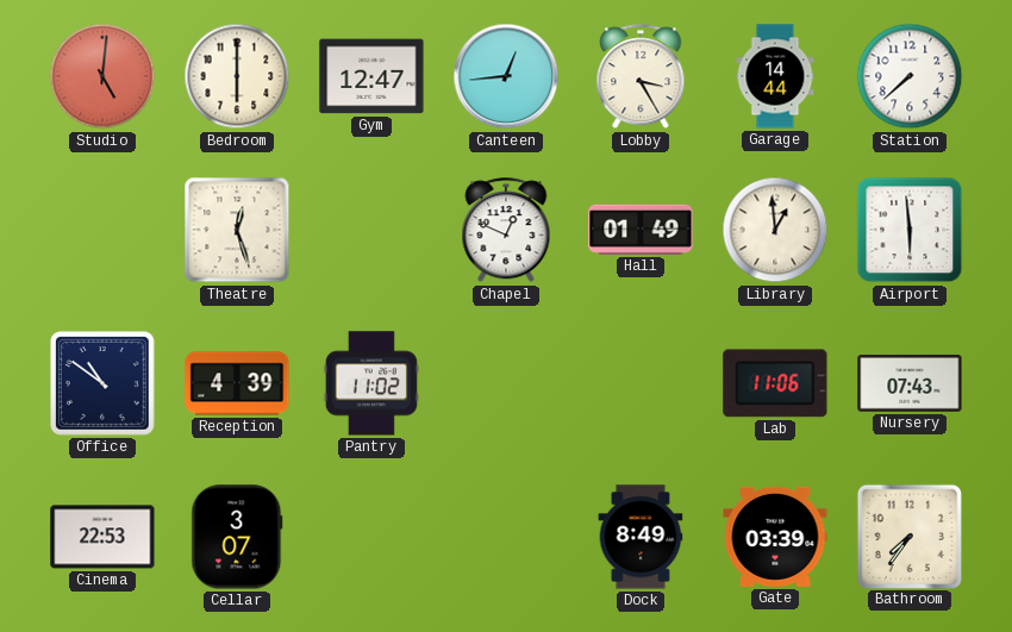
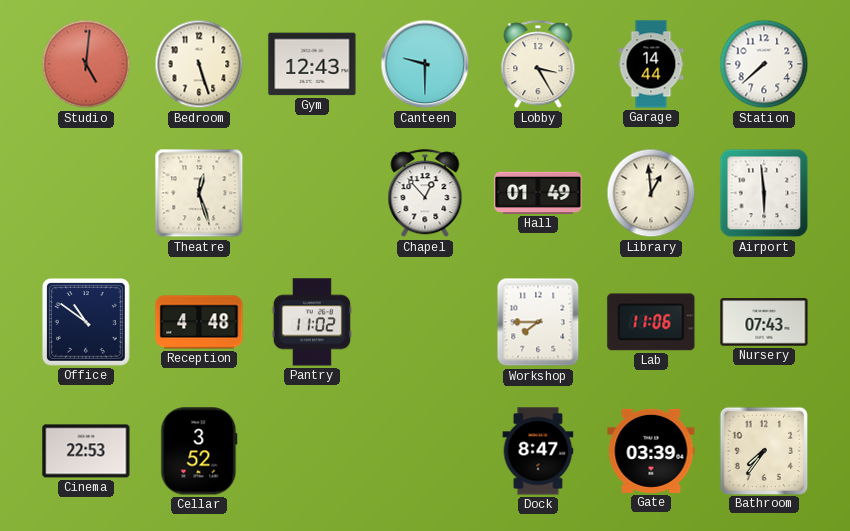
Bedroom: 6:00 -> 5:27 (199, 64)
Gym: 12:47 -> 12:43 (312, 64)
Canteen: 12:44 -> 9:30 (425, 64)
Chapel: 12:49 -> 12:53 (425, 194)
Reception: 4:39 -> 4:48 (199, 322)
Workshop: none -> 7:45 (538, 322)
Cellar: 3:07 -> 3:52 (199, 451)
Dock: 8:49 -> 8:47 (538, 451)
